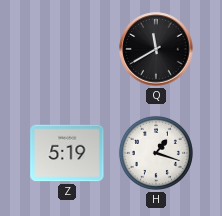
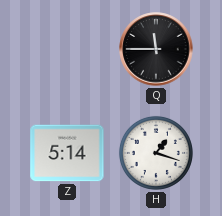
Q: 11:40 -> 11:45 (156, 49)
Z: 5:19 -> 5:14 (67, 153)
